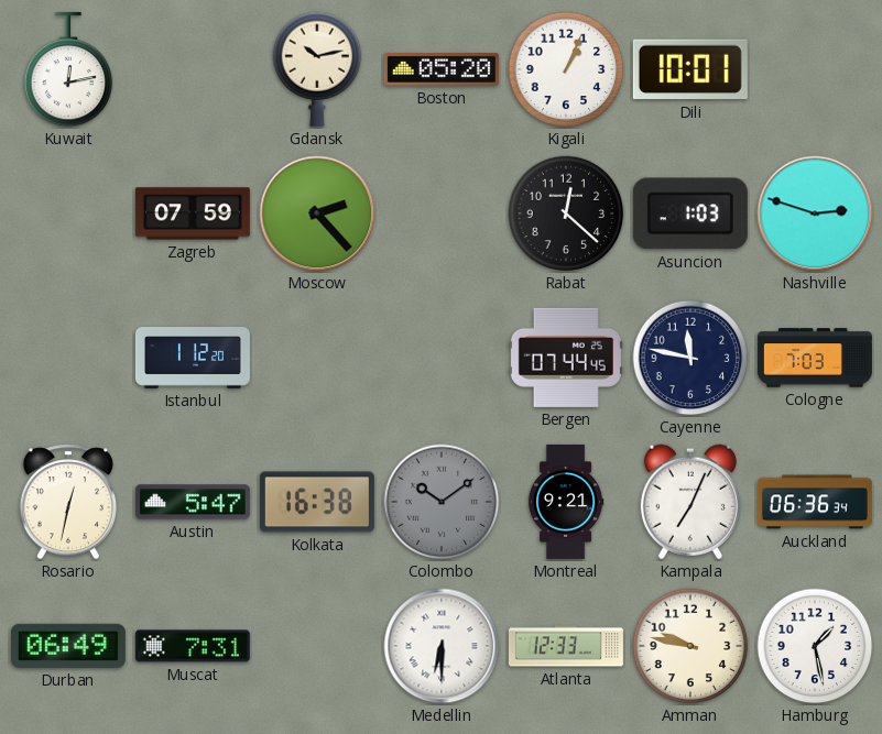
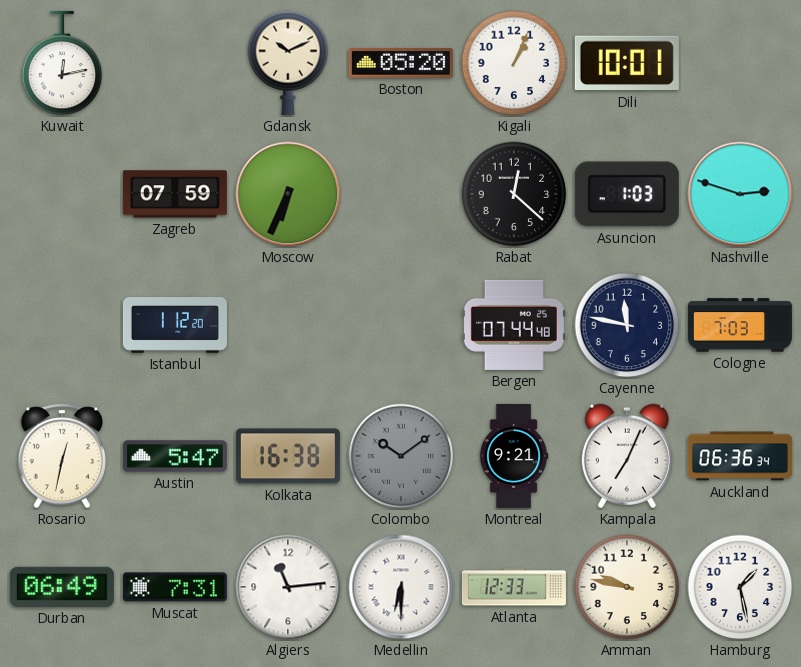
Gdansk: 10:13 -> 10:11 (288, 63)
Moscow: 2:23 -> 6:34 (288, 194)
Bergen: 07:44:45 -> 07:44:48 (514, 325)
Algiers: none -> 11:14 (288, 587)
